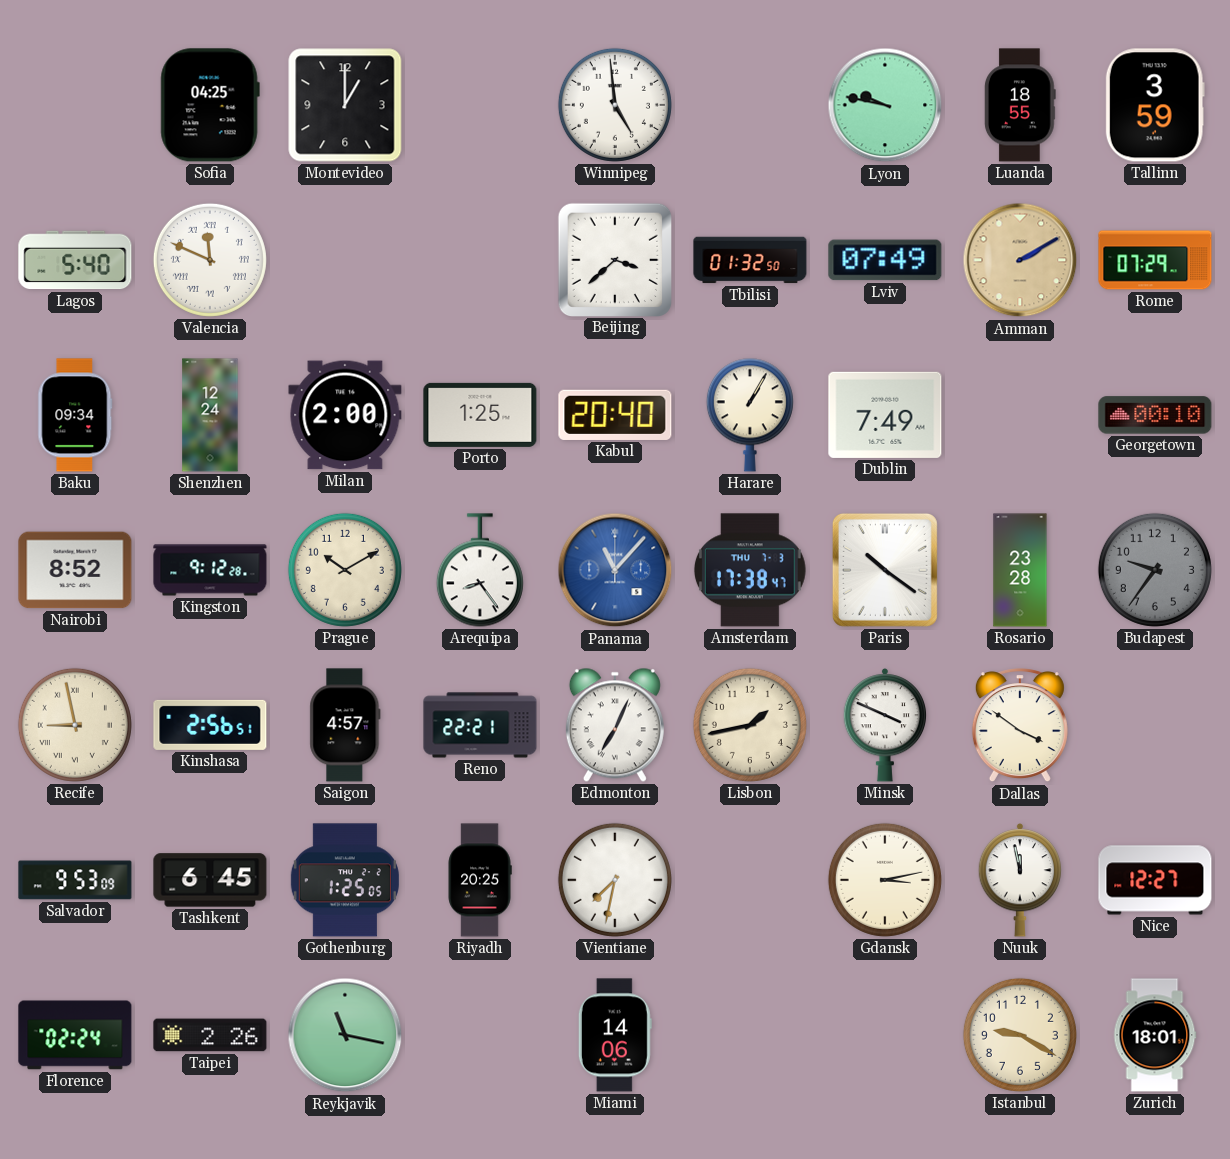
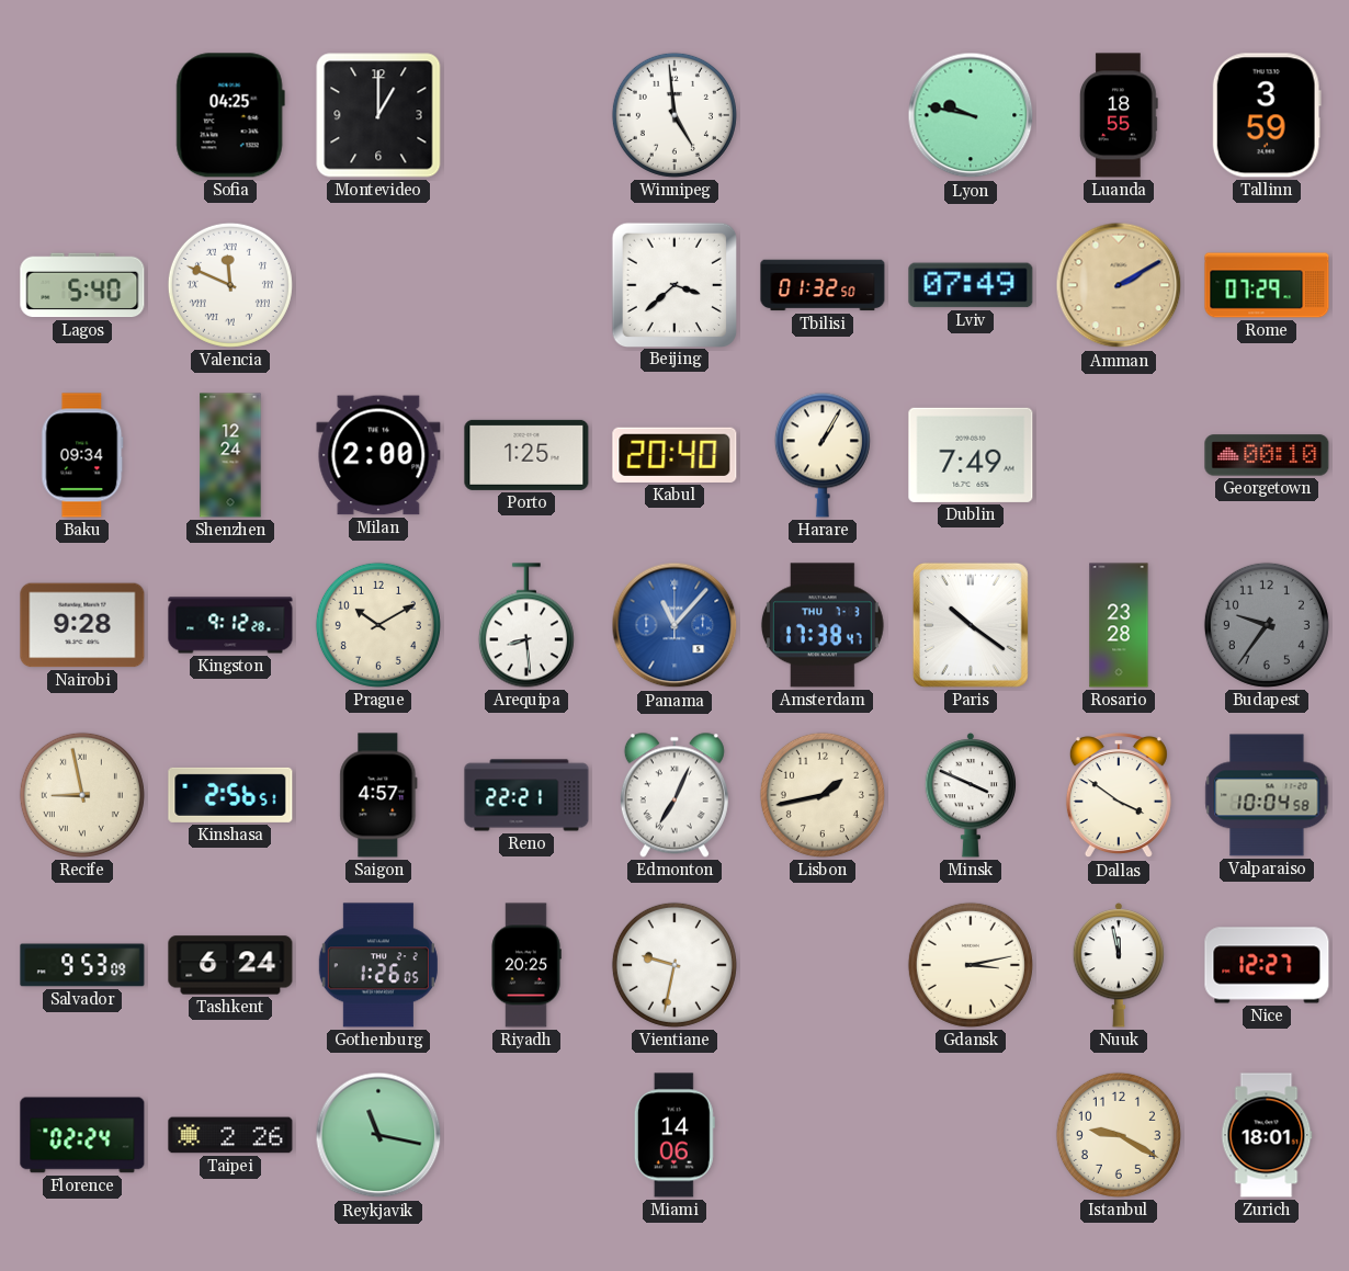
Nairobi: 8:52 -> 9:28 (82, 625)
Arequipa: 8:24 -> 8:29 (526, 625)
Valparaiso: none -> 10:04 (1267, 795)
Tashkent: 6:45 -> 6:24 (230, 965)
Gothenburg: 1:25 -> 1:26 (378, 965)
Vientiane: 7:32 -> 9:32 (674, 965)
